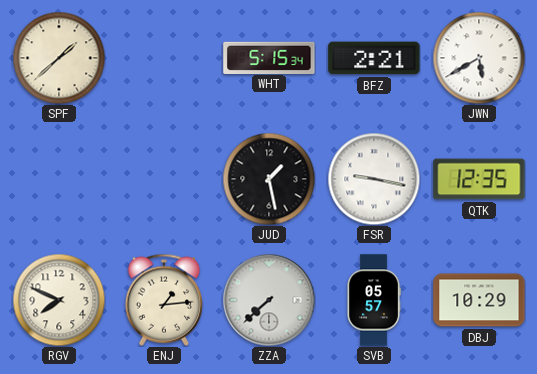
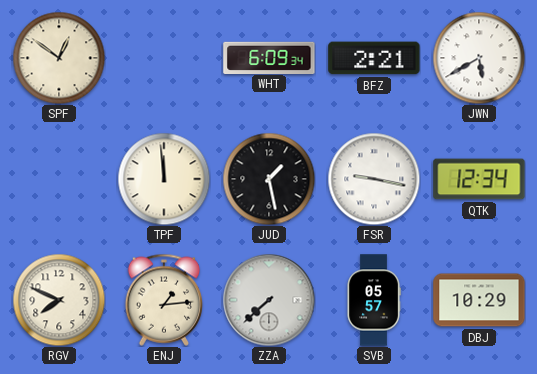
SPF: 1:38 -> 12:51 (59, 58)
WHT: 5:15 -> 6:09 (269, 57)
TPF: none -> 11:59 (164, 179)
QTK: 12:35 -> 12:34 (479, 179)
